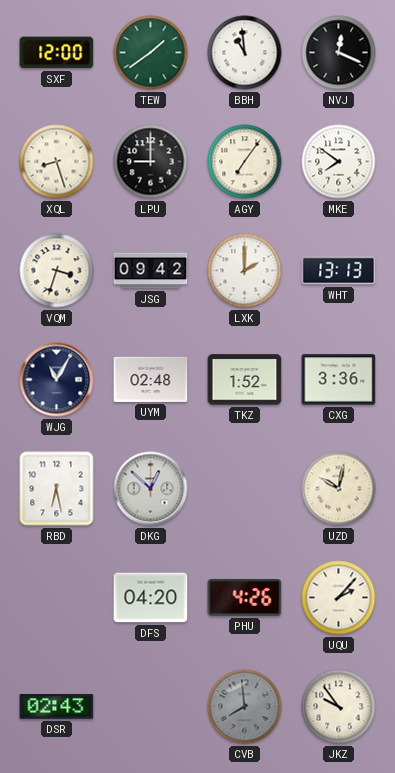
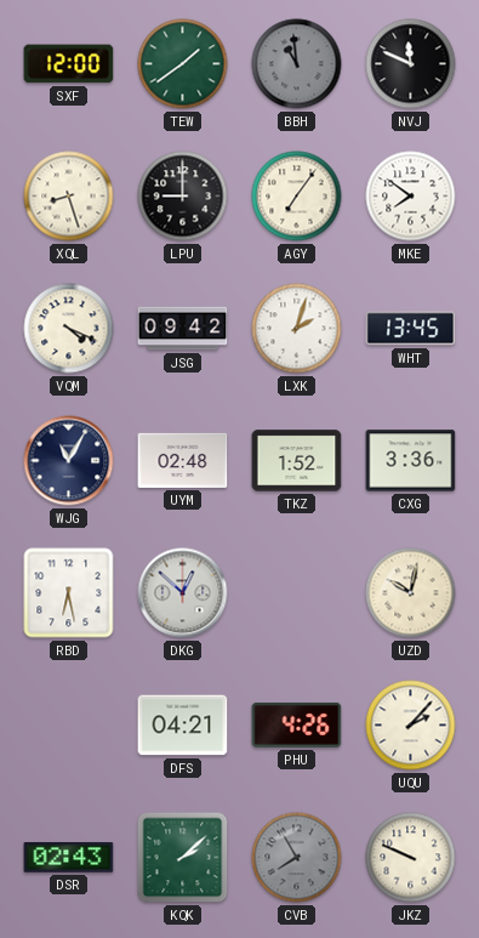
BBH dial: white -> grey (297, 64)
NVJ: 12:19 -> 11:49 (411, 64)
VQM: 3:33 -> 4:19 (69, 329)
LXK: 2:00 -> 2:03 (297, 329)
WHT: 13:13 -> 13:45 (411, 329)
DFS: 04:20 -> 04:21 (183, 726)
KQK: none -> 2:08 (183, 858)
CVB: 7:59 -> 7:55 (297, 858)
JKZ: 9:54 -> 9:49 (411, 858)
